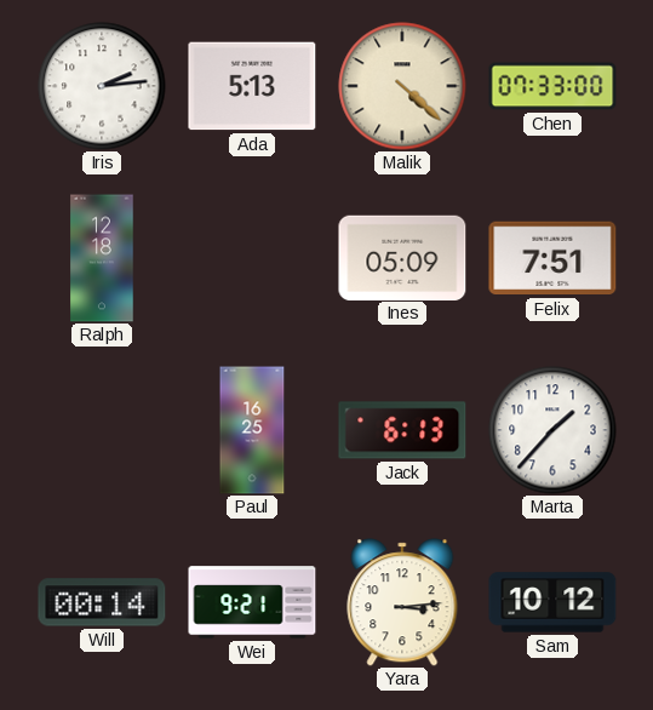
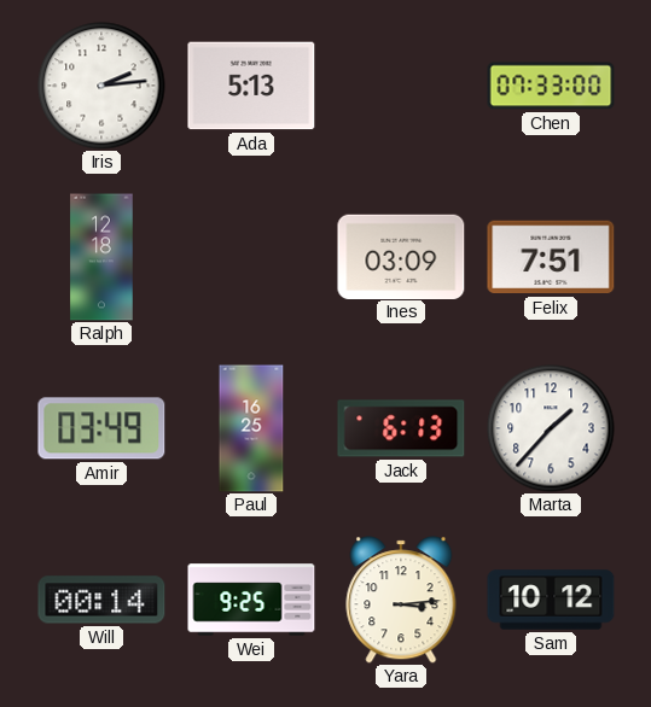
Malik: 4:22 -> none (402, 86)
Ines: 05:09 -> 03:09 (401, 256)
Amir: none -> 03:49 (101, 428)
Wei: 9:21 -> 9:25 (251, 600)
